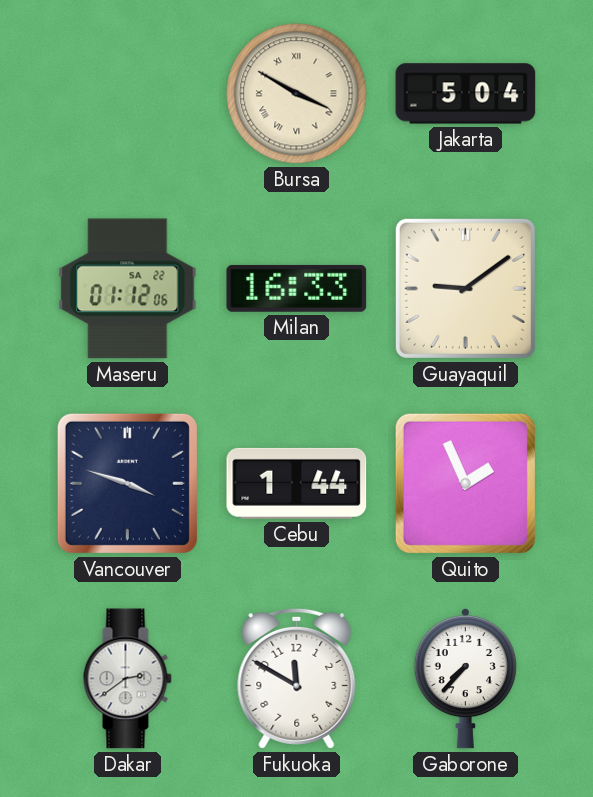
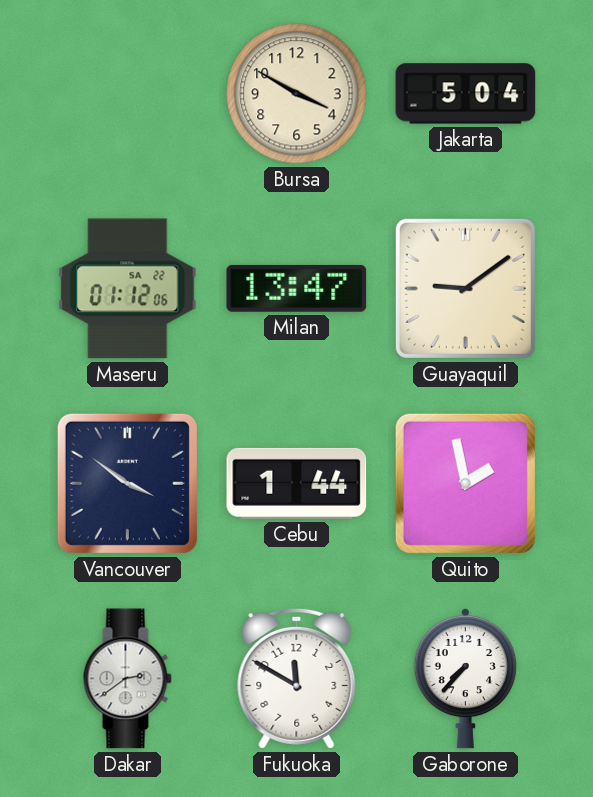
Bursa numerals: Roman -> Arabic (297, 94)
Milan: 16:33 -> 13:47 (297, 288)
Vancouver: 3:48 -> 3:51 (127, 483)
Quito: 1:56 -> 1:58 (465, 483)
